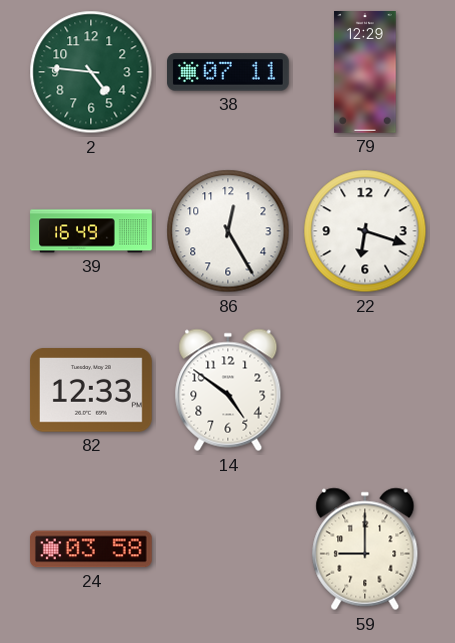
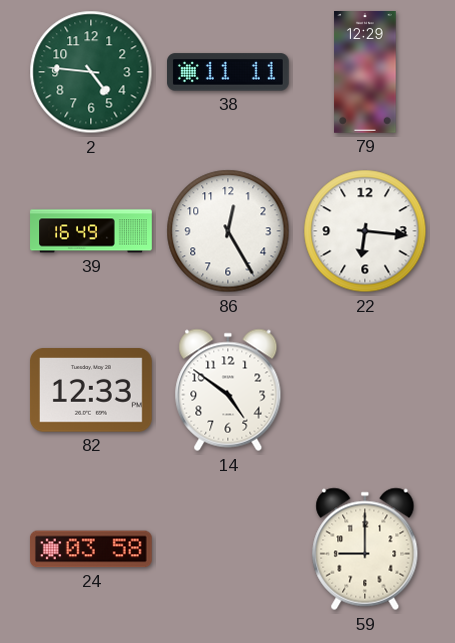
38: 07:11 -> 11:11 (229, 72)
22: 6:18 -> 6:16 (365, 231)
